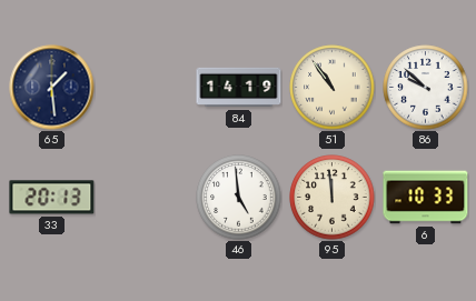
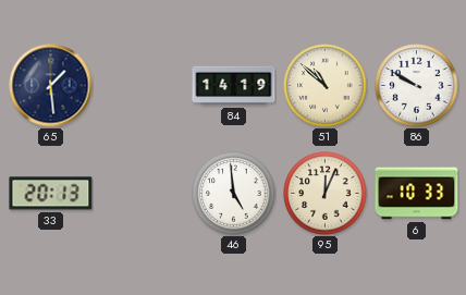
51: 10:54 -> 10:52 (326, 86)
86: 9:52 -> 9:50 (417, 86)
95: 11:59 -> 12:04 (326, 194)
